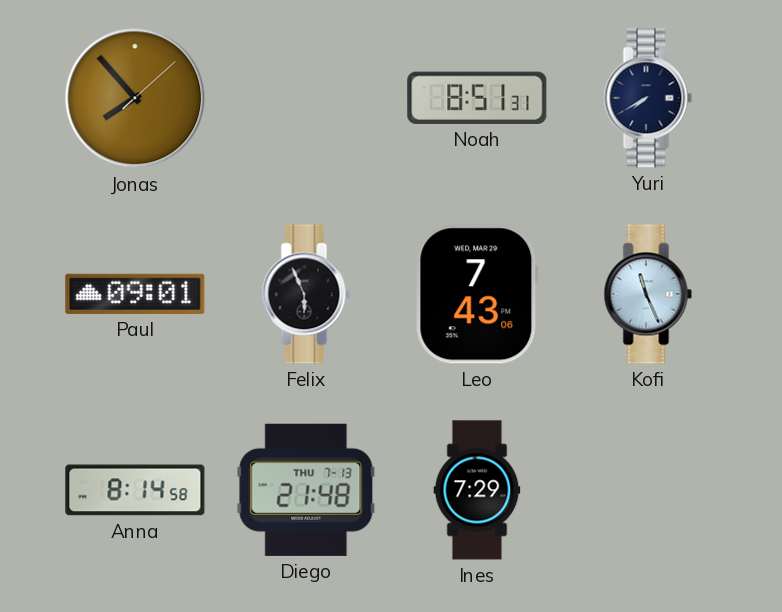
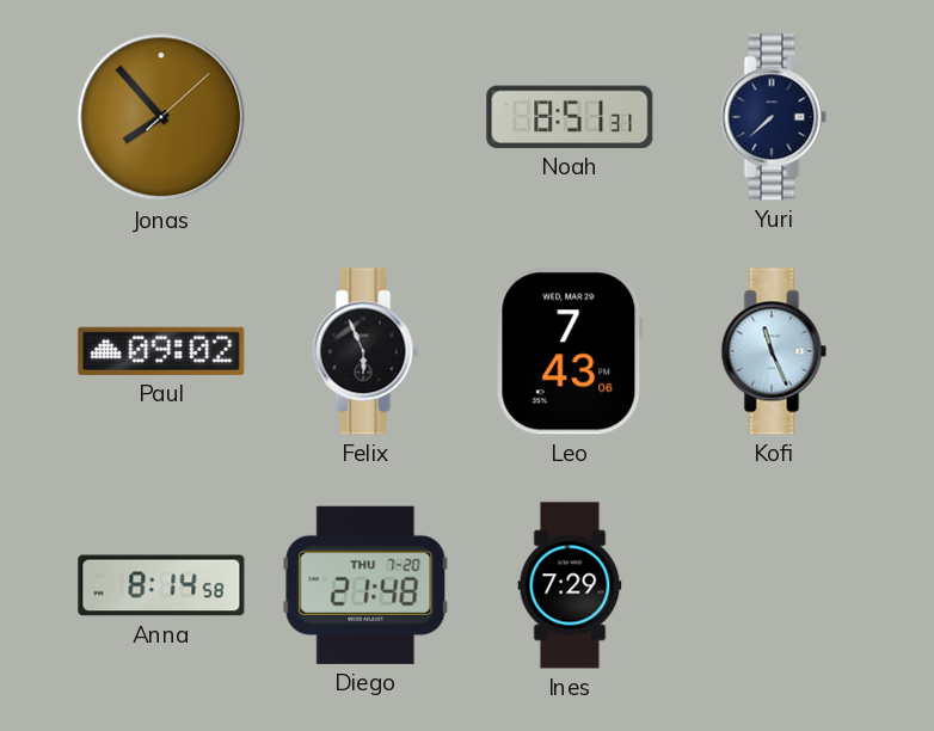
Yuri: 7:40 -> 7:38 (774, 117)
Paul: 09:01 -> 09:02 (161, 351)
Diego date: THU 7-13 -> THU 7-20 (365, 585)
